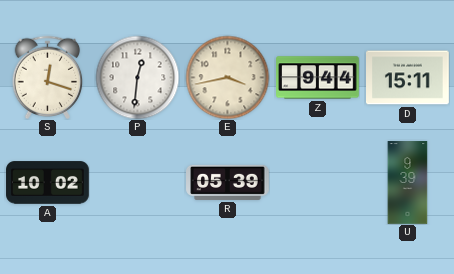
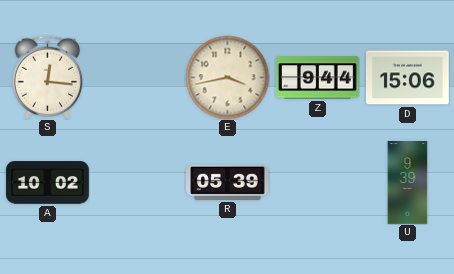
S: 12:18 -> 12:16 (48, 77)
P: 12:31 -> none (137, 77)
D: 15:11 -> 15:06 (408, 78)
